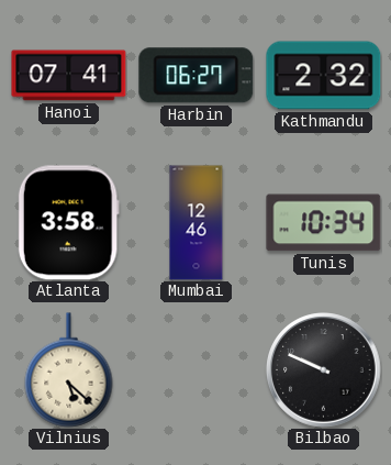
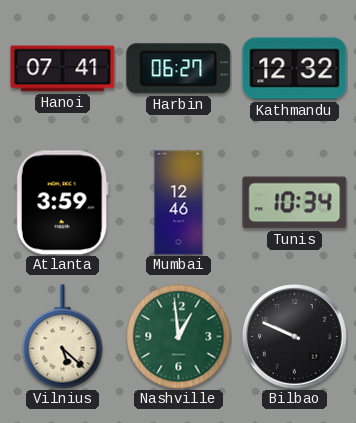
Kathmandu: 2:32 -> 12:32 (295, 69)
Atlanta: 3:58 -> 3:59 (62, 203)
Nashville: none -> 12:59 (179, 337)
